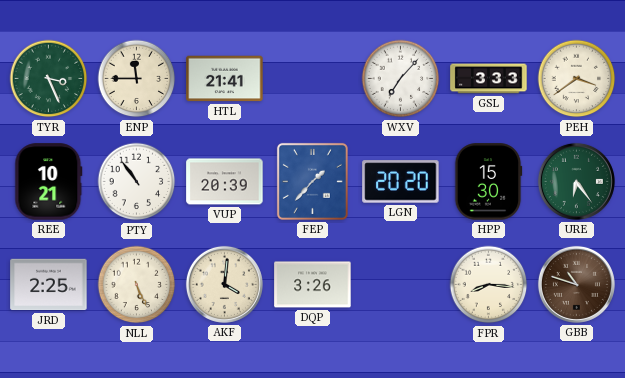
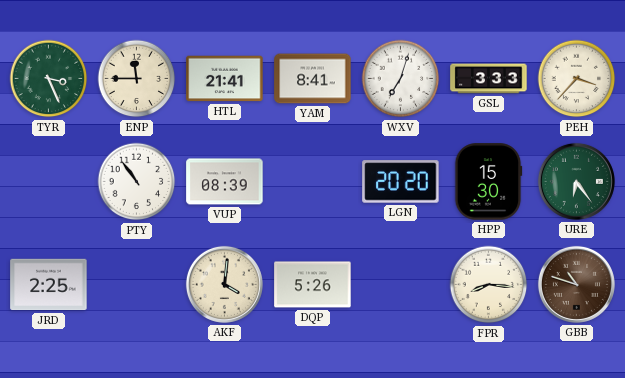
YAM: none -> 8:41 (313, 79)
WXV: 7:07 -> 7:03 (401, 79)
PEH: 3:39 -> 3:37 (577, 79)
REE: 10:21 -> none (49, 182)
VUP: 20:39 -> 08:39 (225, 182)
FEP: 1:37 -> none (312, 181)
NLL: 5:26 -> none (137, 285)
DQP: 3:26 -> 5:26 (313, 285)
